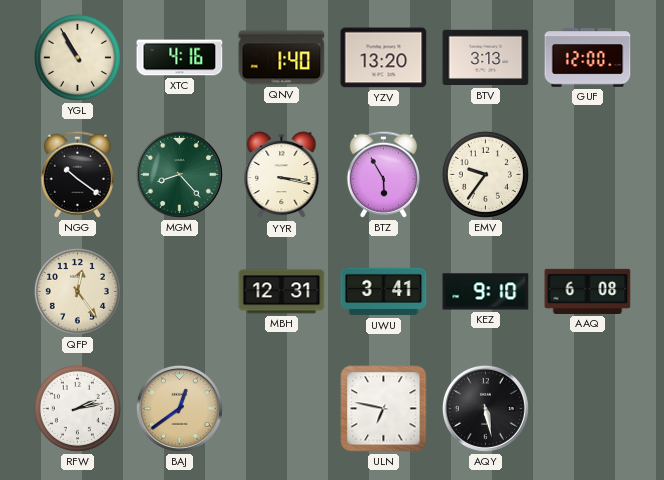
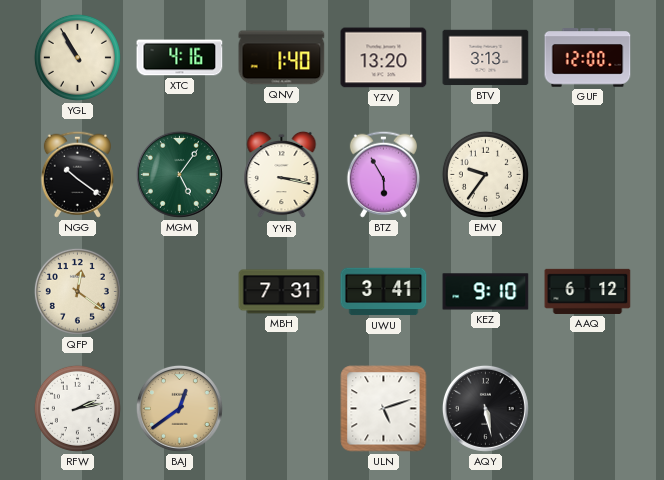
MGM: 8:23 -> 5:06 (179, 174)
QFP: 12:24 -> 12:21 (77, 291)
MBH: 12:31 -> 7:31 (282, 292)
AAQ: 6:08 -> 6:12 (588, 291)
ULN: 6:47 -> 5:12 (384, 409)
